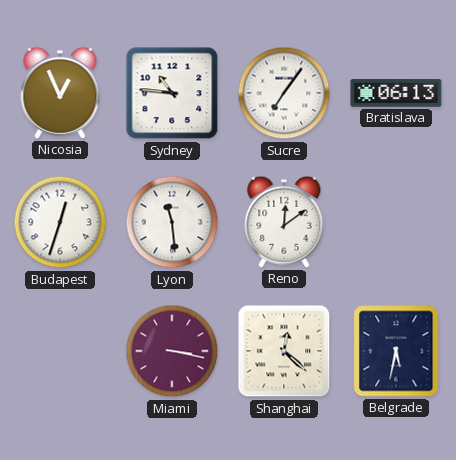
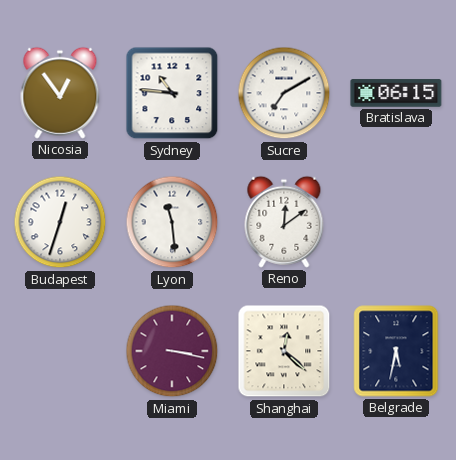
Nicosia: 12:56 -> 12:54 (60, 93)
Sucre: 7:06 -> 7:10 (284, 93)
Bratislava: 06:13 -> 06:15 (396, 93)
